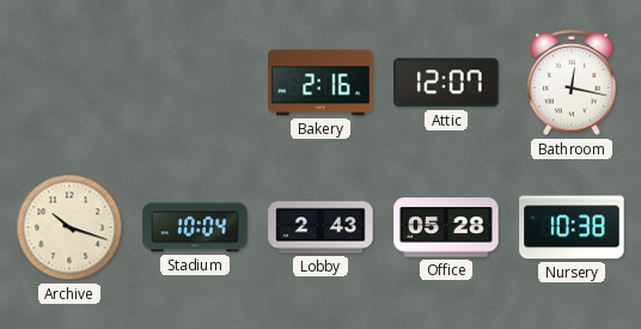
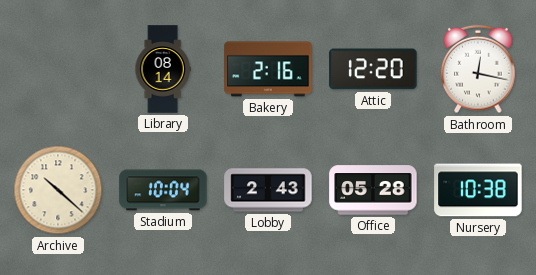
Library: none -> 08:14 (163, 69)
Attic: 12:07 -> 12:20 (373, 69)
Archive: 10:18 -> 10:22 (58, 190)
